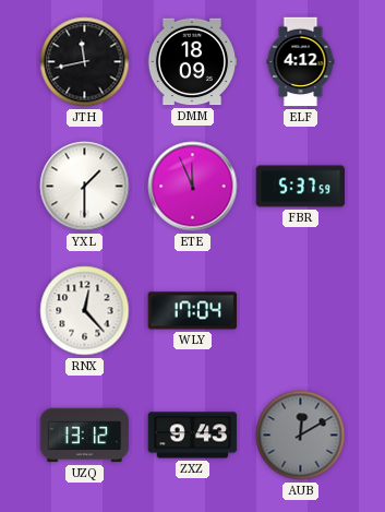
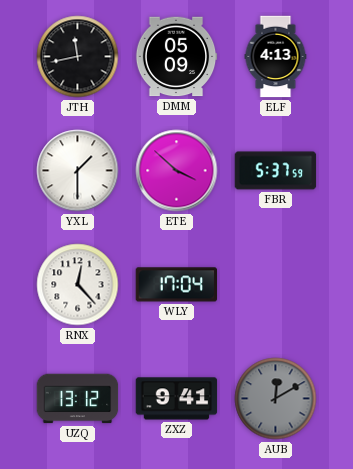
DMM: 18:09 -> 05:09 (176, 57)
ELF: 4:12 -> 4:13 (276, 57)
ETE: 11:56 -> 3:52 (177, 171)
ZXZ: 9:43 -> 9:41 (177, 399)
